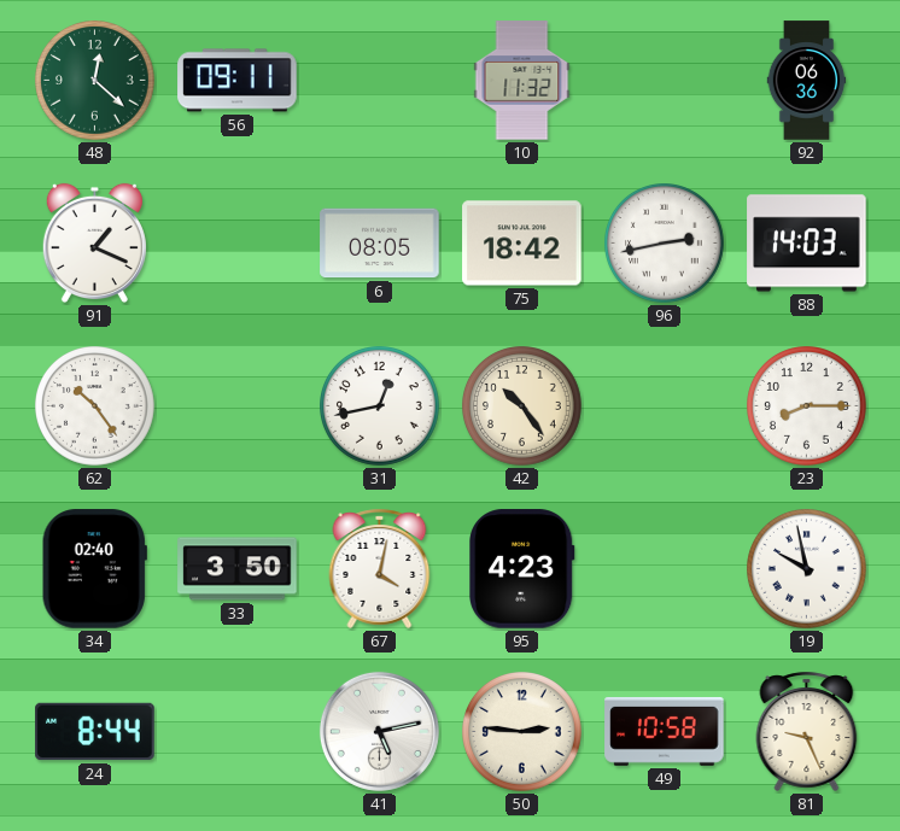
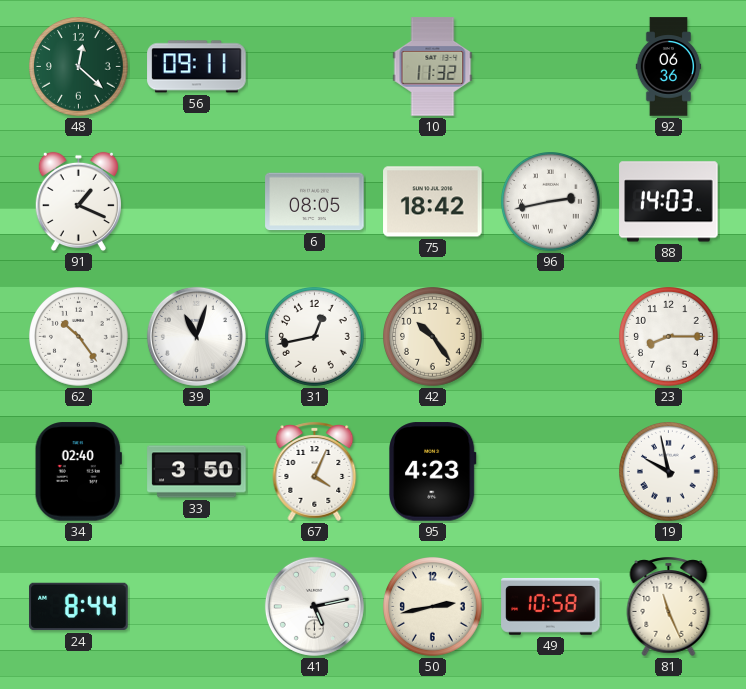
39: none -> 11:03 (196, 336)
67: 4:02 -> 4:04 (315, 471)
50: 2:46 -> 2:43 (433, 607)
81: 9:26 -> 11:26 (669, 606)
